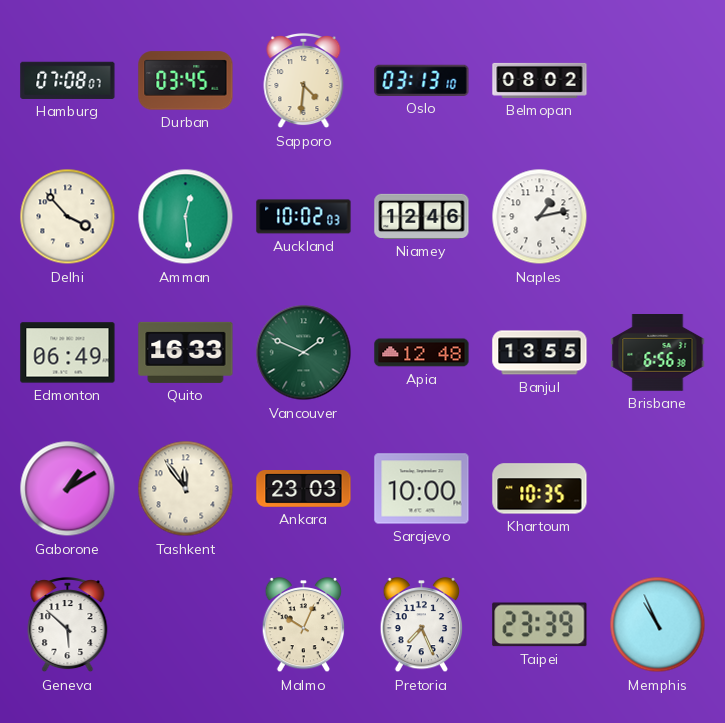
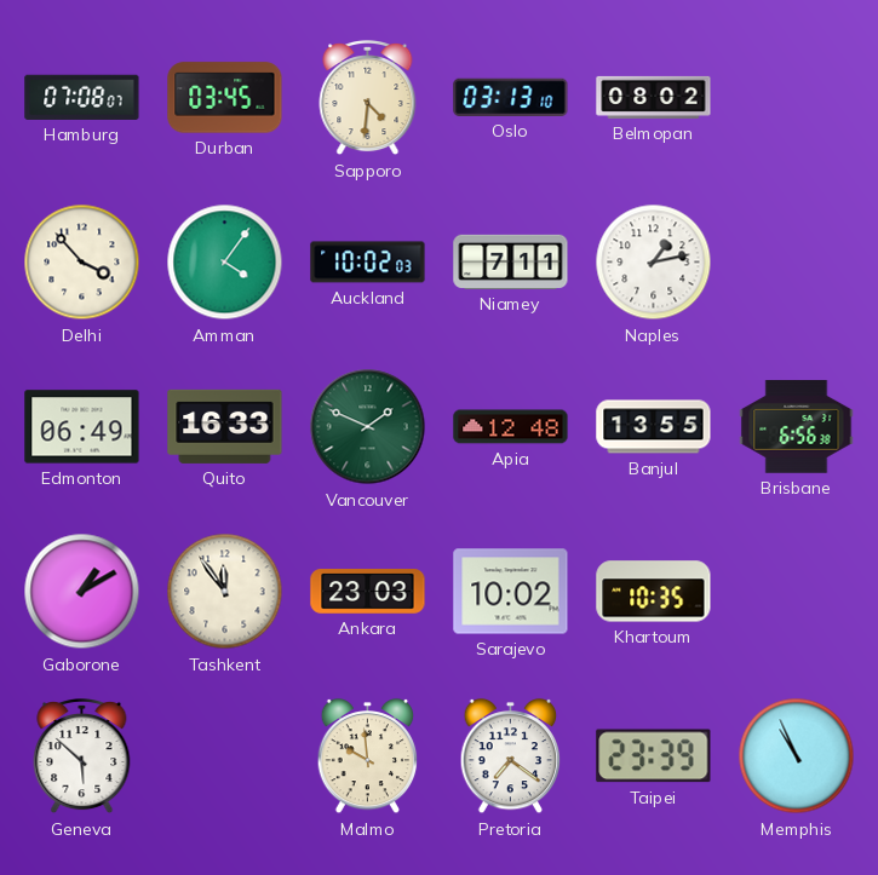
Amman: 12:29 -> 4:06 (225, 263)
Niamey: 12:46 -> 7:11 (511, 261)
Sarajevo: 10:00 -> 10:02 (511, 592)
Malmo: 10:04 -> 9:59 (368, 756)
Pretoria: 7:26 -> 7:21 (511, 756)
